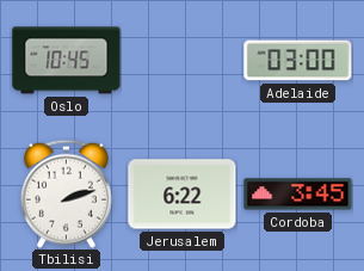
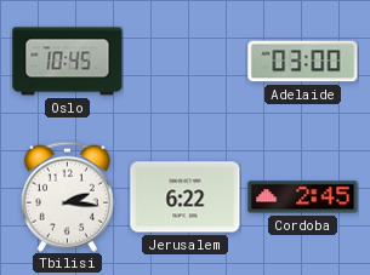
Tbilisi: 2:12 -> 2:16 (67, 196)
Cordoba: 3:45 -> 2:45 (303, 197)
